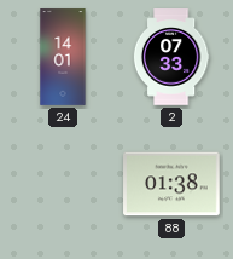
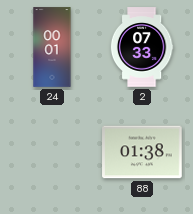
24: 14:01 -> 00:01 (52, 47)
